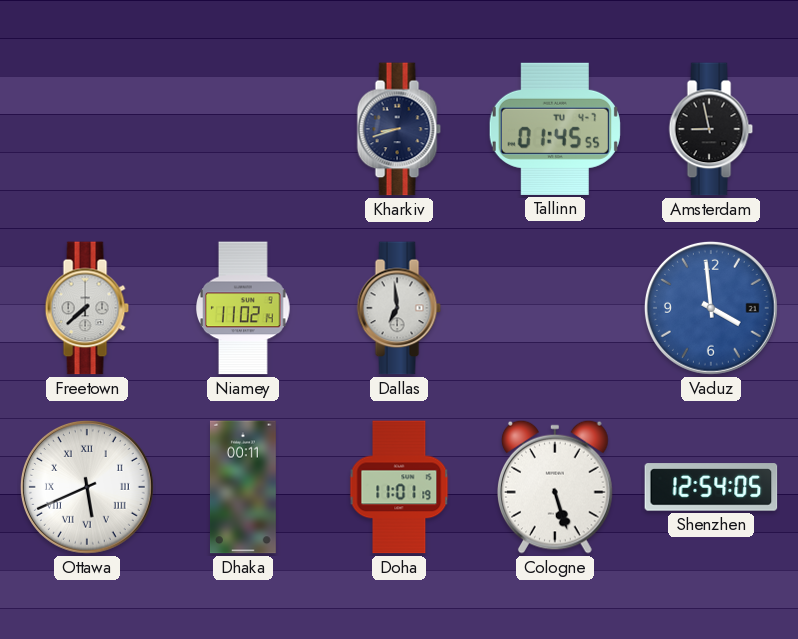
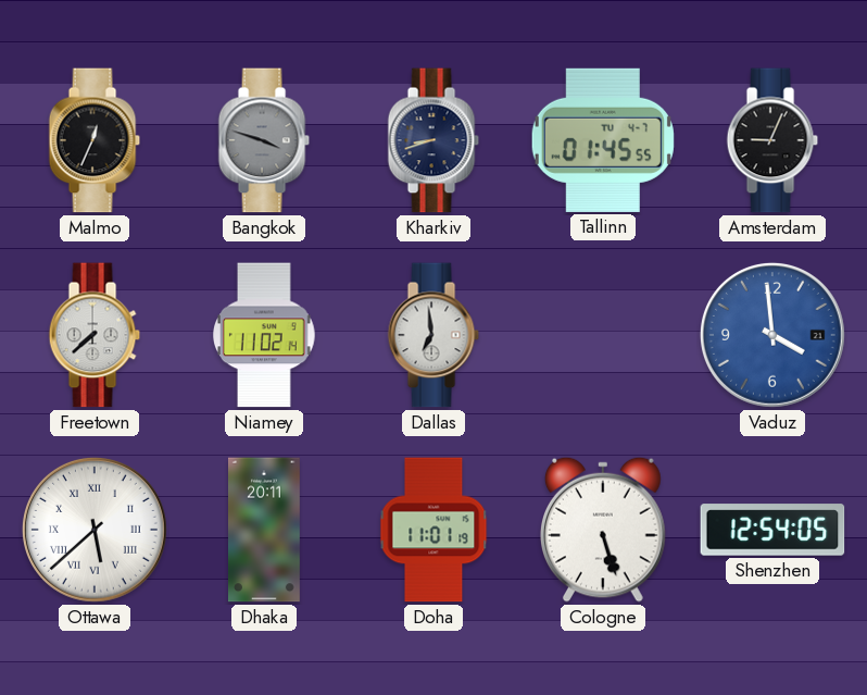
Malmo: none -> 12:34 (95, 140)
Bangkok: none -> 3:48 (264, 140)
Amsterdam: 8:58 -> 9:04 (772, 140)
Ottawa: 5:41 -> 5:38 (95, 530)
Dhaka: 00:11 -> 20:11 (265, 530)
